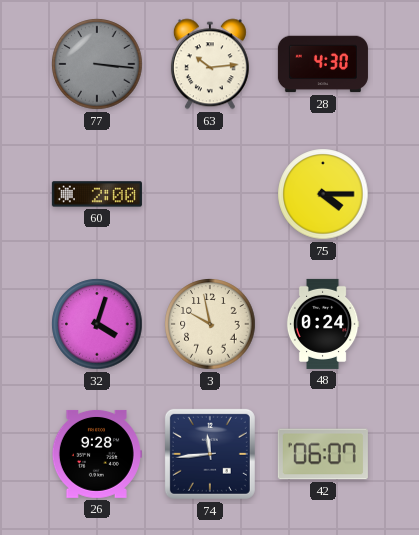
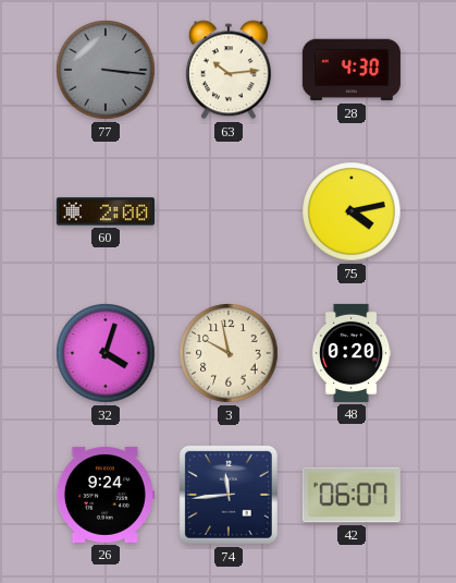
75: 4:15 -> 4:13 (352, 211)
48: 0:24 -> 0:20 (352, 353)
26: 9:28 -> 9:24 (104, 495)
